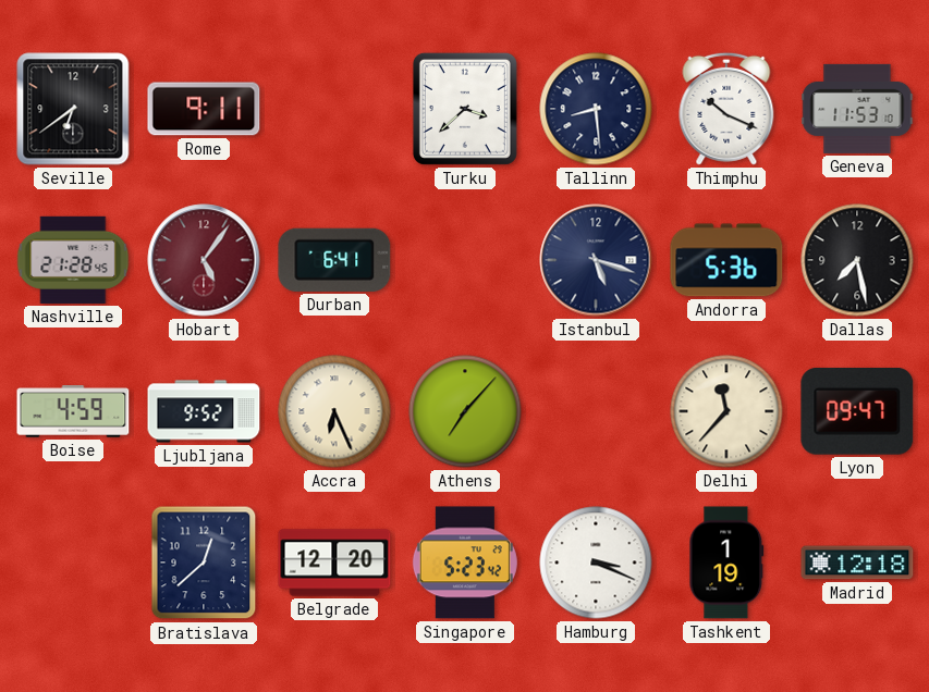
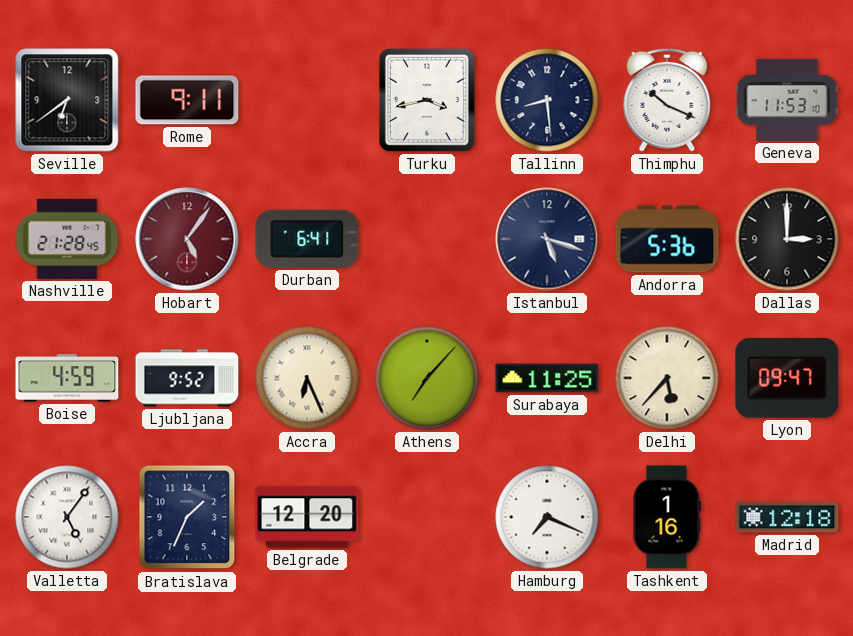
Turku: 3:38 -> 3:43 (427, 100)
Dallas: 7:28 -> 3:00 (787, 239)
Surabaya: none -> 11:25 (547, 378)
Delhi: 11:37 -> 5:37 (667, 378)
Valletta: none -> 5:06 (67, 517)
Bratislava: 12:38 -> 1:34 (187, 517)
Singapore: 5:23 -> none (465, 563)
Hamburg: 3:19 -> 7:19 (547, 517)
Tashkent: 1:19 -> 1:16 (667, 517)
